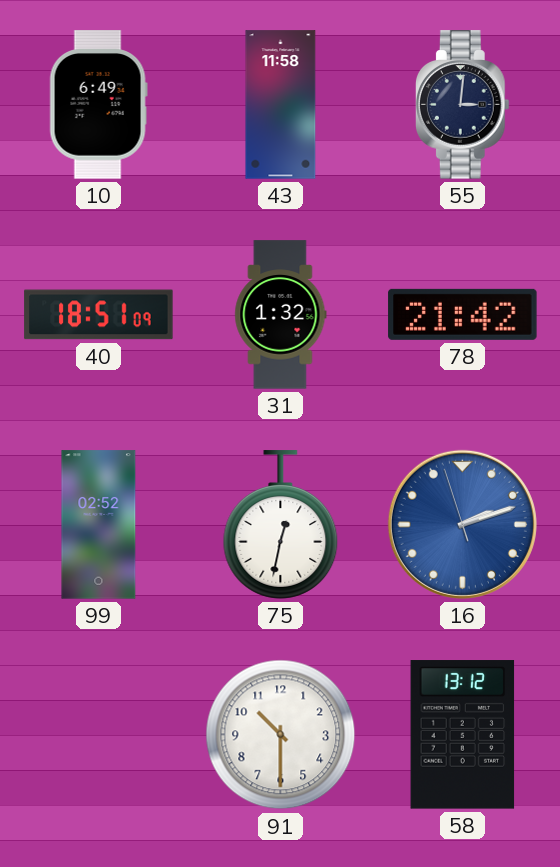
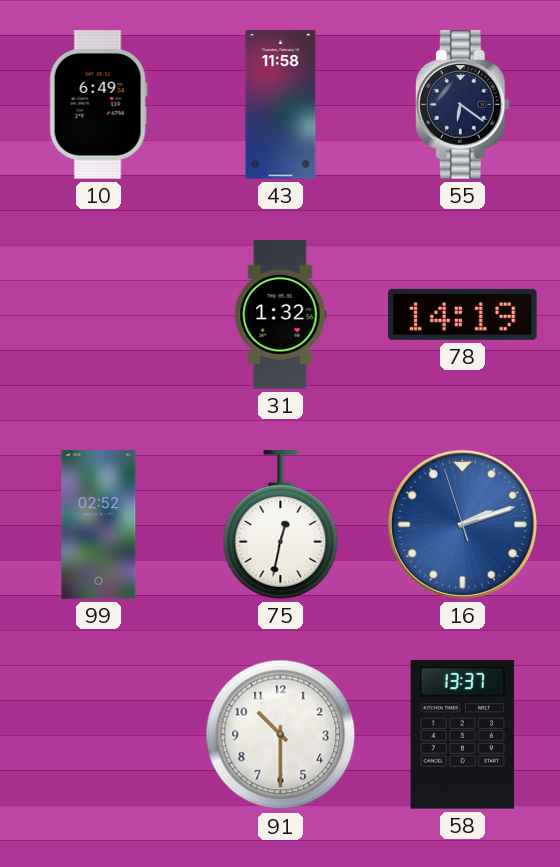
55: 3:01 -> 6:21 (462, 105)
40: 18:51 -> none (99, 315)
78: 21:42 -> 14:19 (463, 314)
58: 13:12 -> 13:37 (463, 735)
